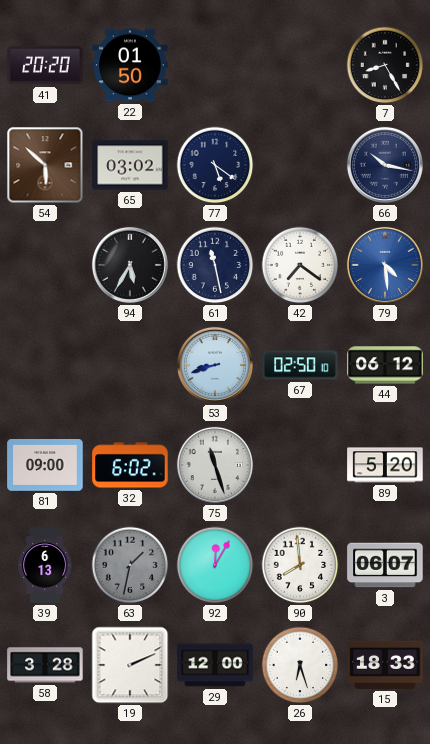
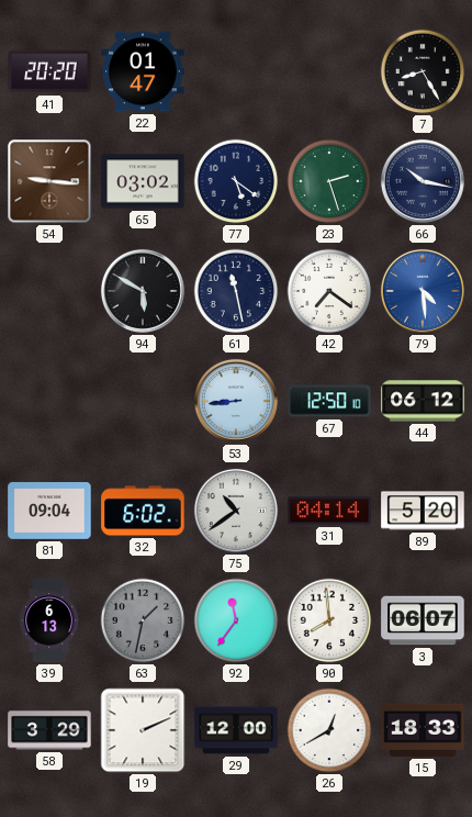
22: 01:50 -> 01:47 (143, 71)
54: 5:52 -> 9:16 (49, 181)
23: none -> 2:27 (329, 181)
94: 5:35 -> 5:50 (143, 291)
53: 8:42 -> 8:44 (236, 401)
67: 02:50 -> 12:50 (329, 401)
81: 09:00 -> 09:04 (49, 512)
75: 11:27 -> 10:39 (236, 511)
31: none -> 04:14 (329, 511)
92: 12:05 -> 11:36 (236, 620)
58: 3:28 -> 3:29 (49, 730)
26: 6:27 -> 12:40 (329, 730)
